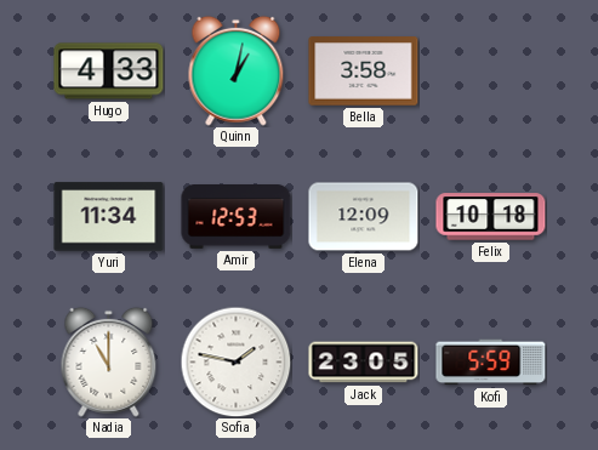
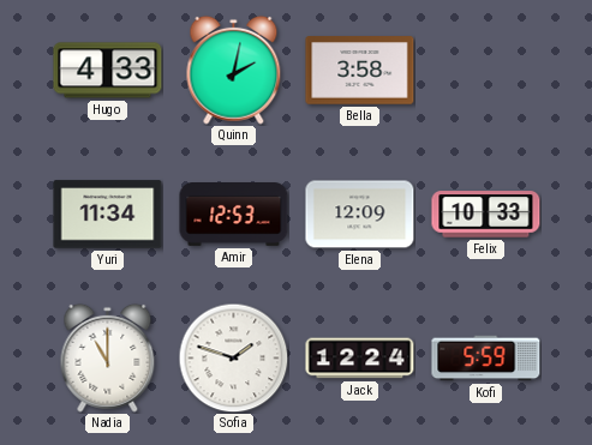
Quinn: 1:02 -> 2:02 (234, 70)
Felix: 10:18 -> 10:33 (486, 215)
Sofia: 1:47 -> 1:48 (233, 357)
Jack: 23:05 -> 12:24 (360, 359)
